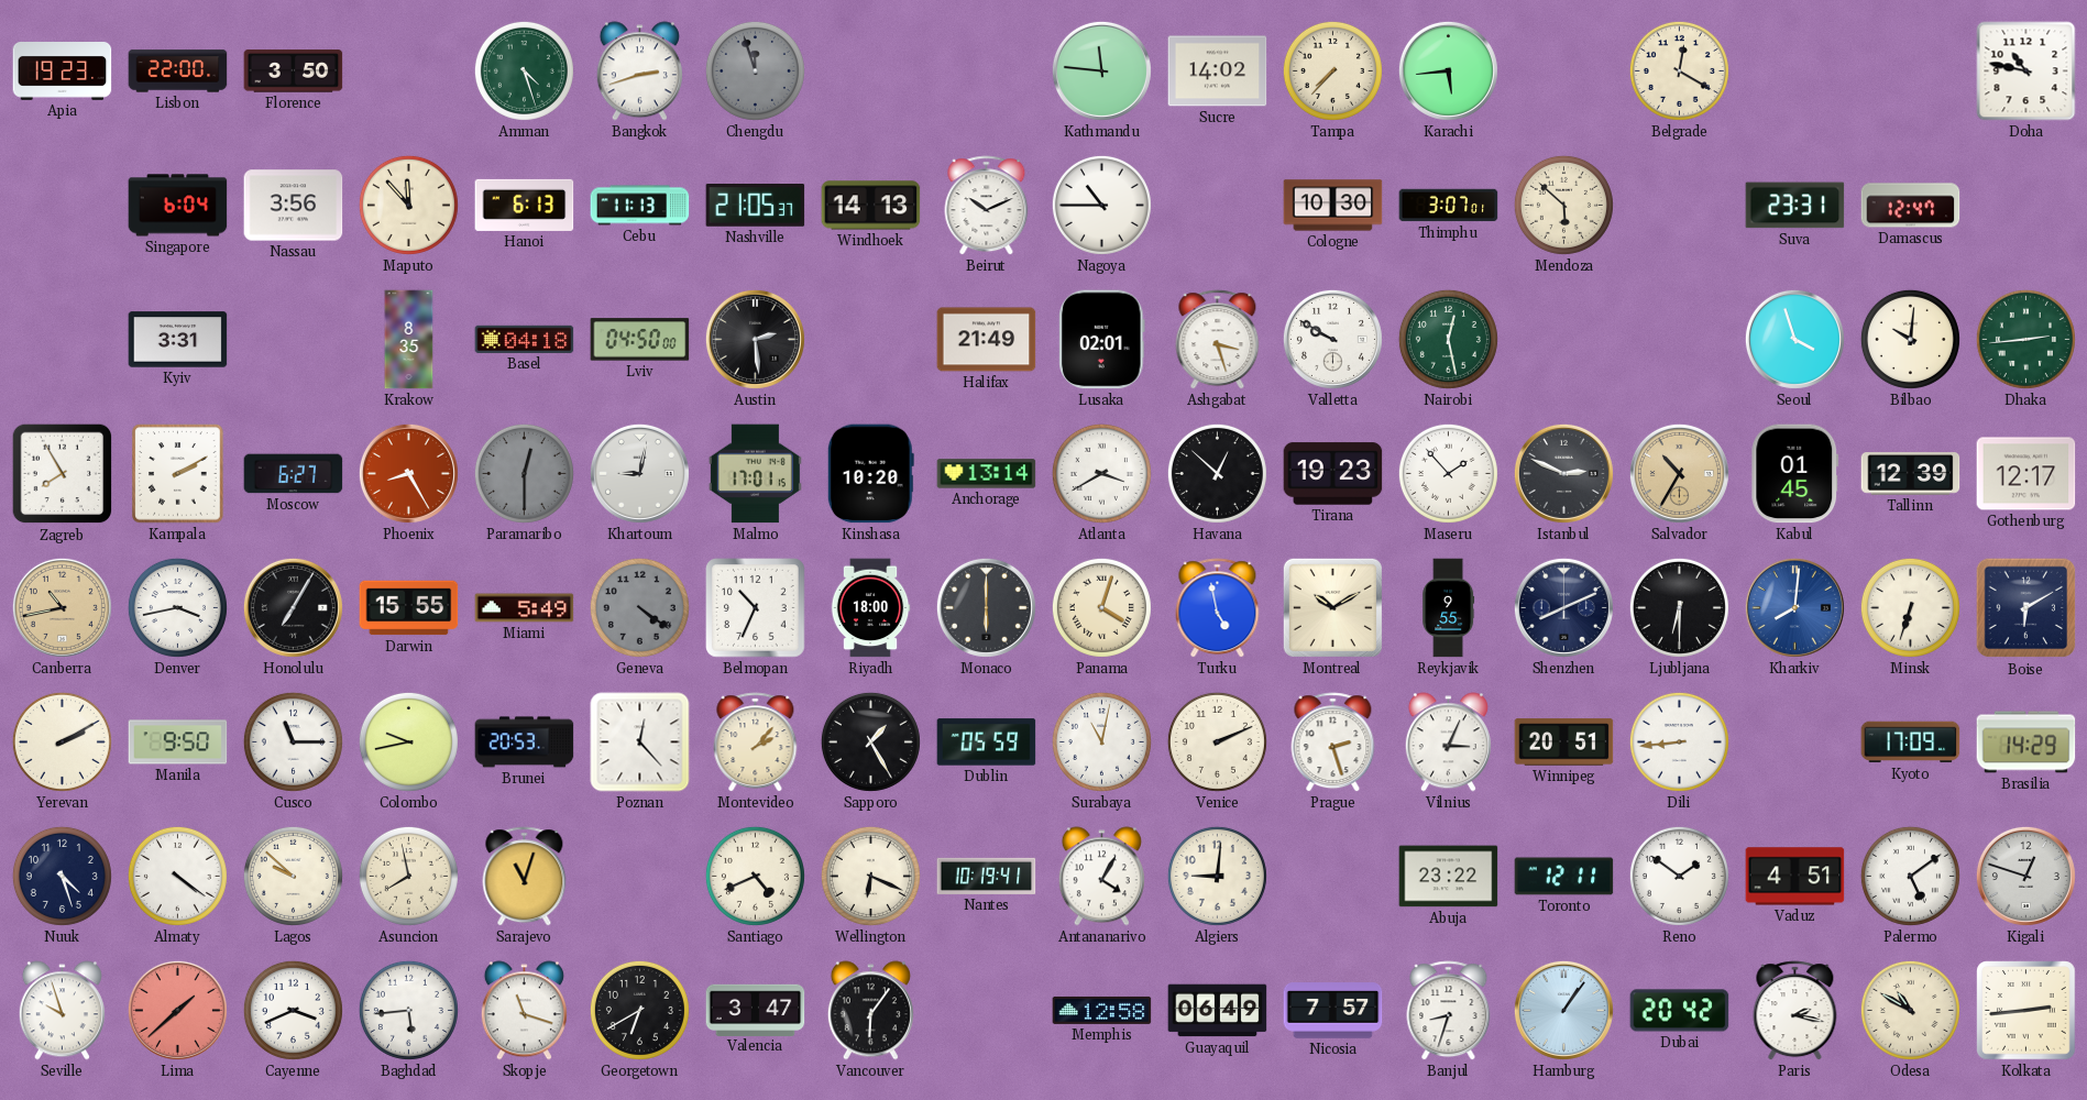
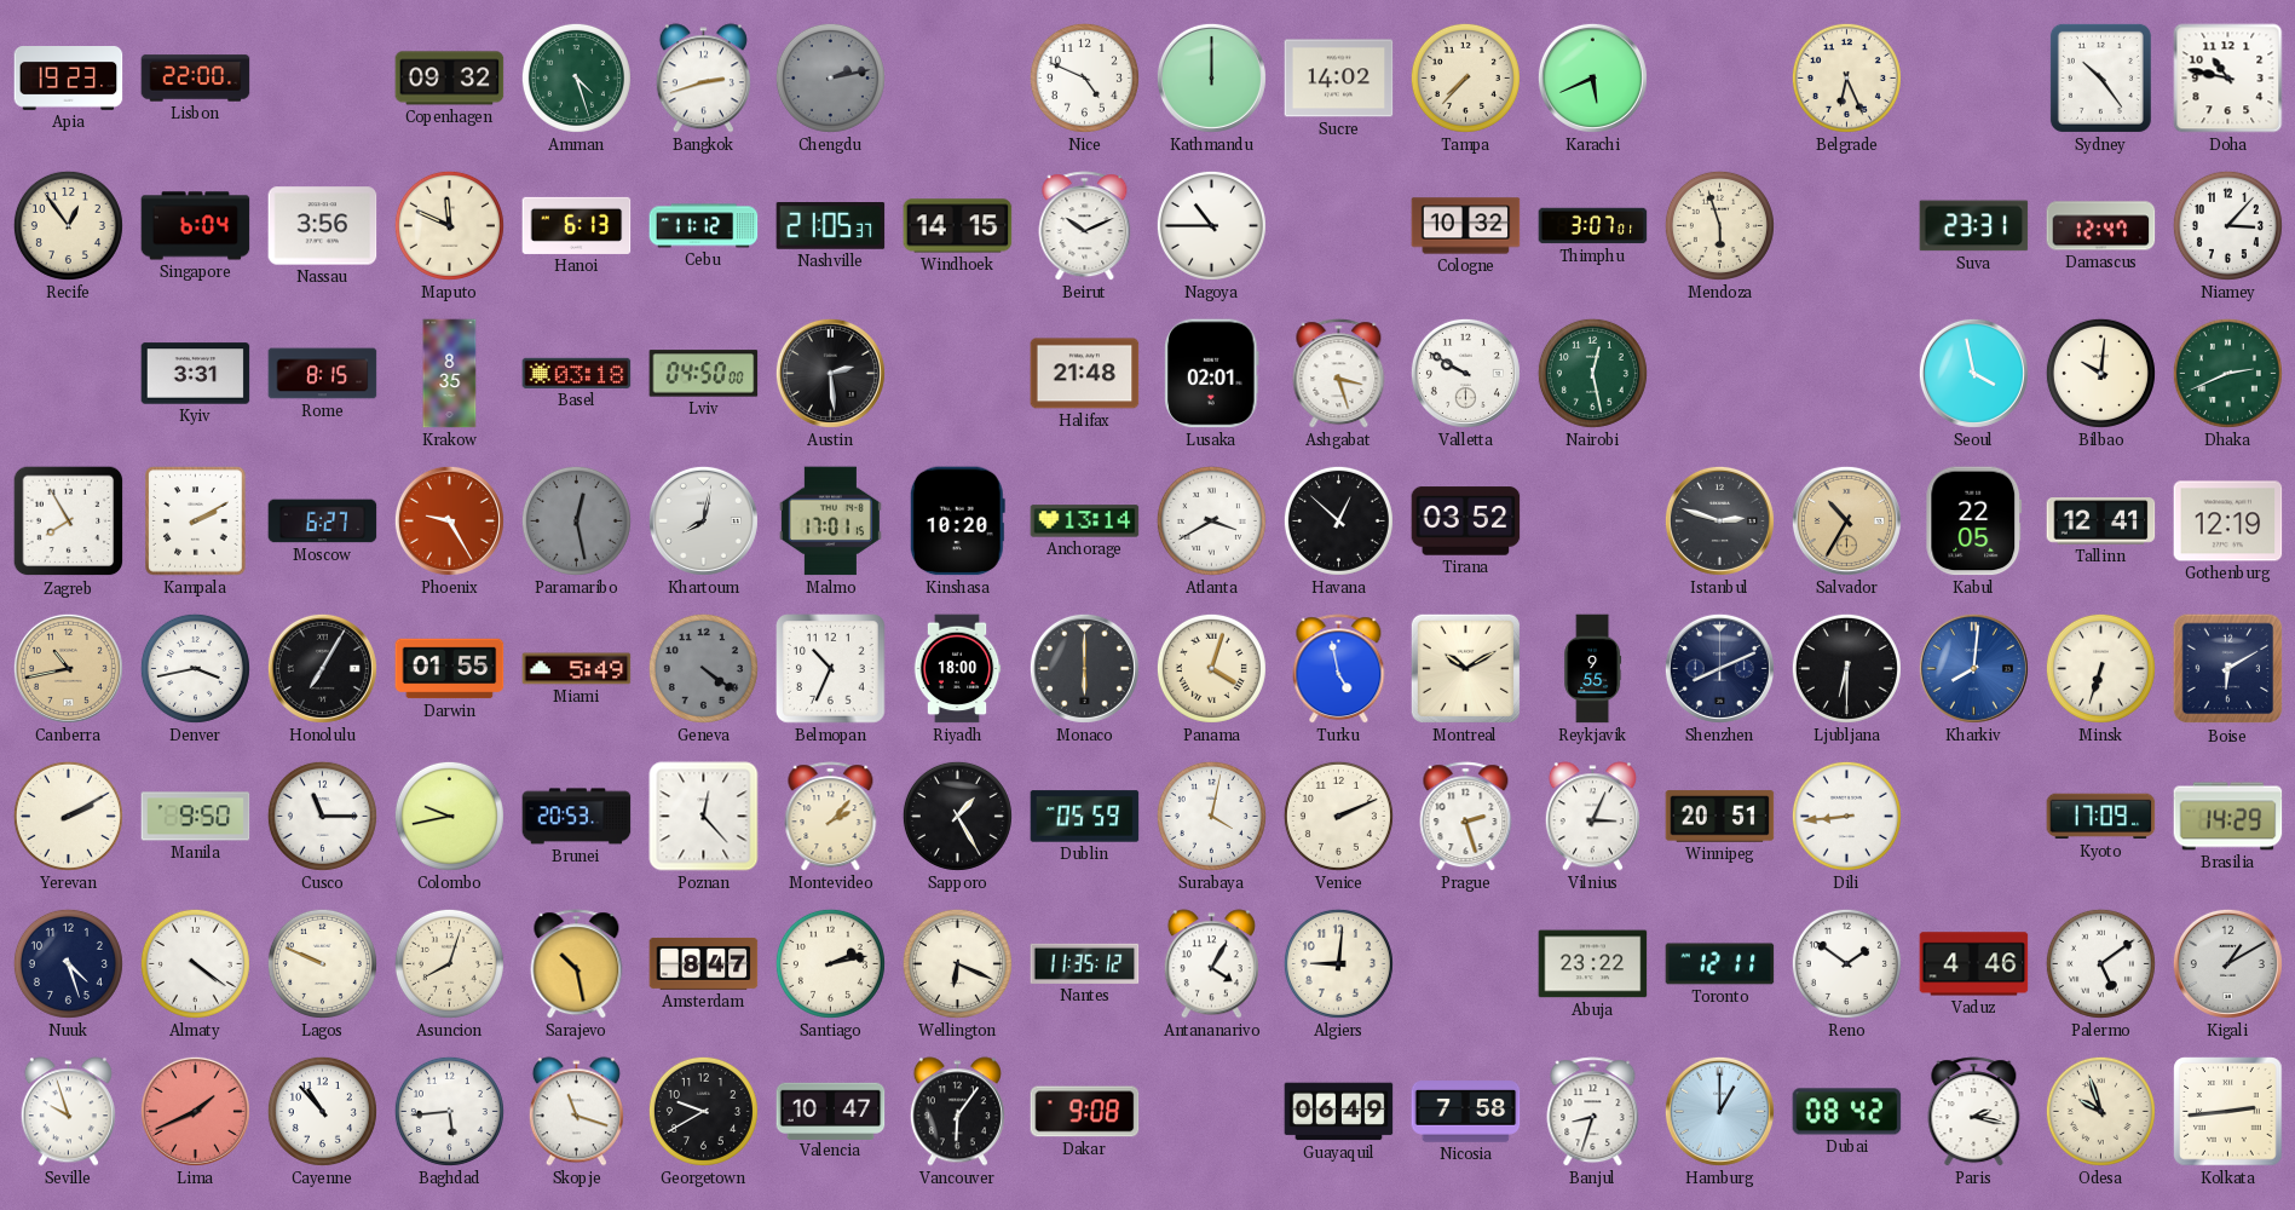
Florence: 3:50 -> none (294, 71)
Copenhagen: none -> 09:32 (450, 79)
Chengdu: 11:57 -> 2:13 (830, 77)
Nice: none -> 4:49 (1084, 77)
Kathmandu: 11:46 -> 12:00 (1211, 77)
Karachi: 5:44 -> 5:41 (1592, 77)
Belgrade: 12:20 -> 6:26 (1846, 77)
Sydney: none -> 10:24 (2100, 77)
Recife: none -> 12:54 (68, 225)
Maputo: 11:53 -> 11:49 (449, 225)
Cebu: 11:13 -> 11:12 (704, 226)
Windhoek: 14:13 -> 14:15 (958, 226)
Cologne: 10:30 -> 10:32 (1466, 226)
Mendoza: 5:52 -> 5:57 (1719, 225)
Niamey: none -> 3:07 (2227, 225)
Rome: none -> 8:15 (323, 374)
Basel: 04:18 -> 03:18 (577, 373)
Halifax: 21:49 -> 21:48 (1085, 374)
Seoul: 3:57 -> 3:58 (1973, 373)
Dhaka: 2:44 -> 2:41 (2227, 373)
Phoenix: 8:25 -> 9:25 (449, 520)
Paramaribo: 12:30 -> 12:28 (576, 520)
Khartoum: 9:02 -> 8:02 (703, 520)
Tirana: 19:23 -> 03:52 (1466, 522)
Maseru: 1:53 -> none (1448, 473)
Istanbul: 2:49 -> 2:48 (1719, 520)
Kabul: 01:45 -> 22:05 (1974, 522)
Tallinn: 12:39 -> 12:41 (2101, 522)
Gothenburg: 12:17 -> 12:19 (2228, 522)
Darwin: 15:55 -> 01:55 (450, 669)
Surabaya: 11:02 -> 4:02 (1211, 816)
Lagos: 9:52 -> 9:49 (322, 963)
Asuncion: 7:58 -> 8:03 (449, 963)
Sarajevo: 11:03 -> 10:28 (577, 964)
Amsterdam: none -> 8:47 (704, 963)
Santiago: 4:41 -> 2:13 (830, 963)
Nantes: 10:19 -> 11:35 (1085, 963)
Vaduz: 4:51 -> 4:46 (1974, 964)
Kigali: 12:48 -> 1:10 (2227, 963)
Lima: 1:38 -> 1:41 (195, 1111)
Cayenne: 3:41 -> 10:53 (322, 1111)
Georgetown: 6:40 -> 9:40 (703, 1111)
Valencia: 3:47 -> 10:47 (831, 1111)
Dakar: none -> 9:08 (1085, 1112)
Memphis: 12:58 -> none (1102, 1010)
Nicosia: 7:57 -> 7:58 (1466, 1112)
Hamburg: 1:06 -> 1:00 (1719, 1111)
Dubai: 20:42 -> 08:42 (1847, 1112)
Odesa: 10:50 -> 9:57 (2100, 1111)
